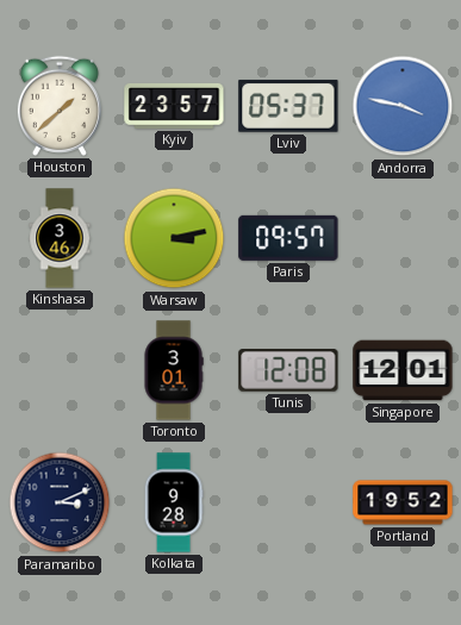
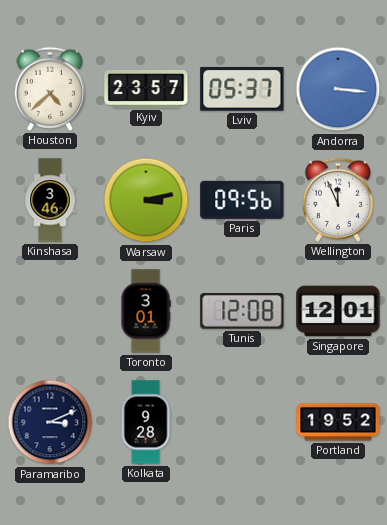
Houston: 1:38 -> 4:38 (50, 89)
Andorra: 3:47 -> 3:16 (338, 89)
Paris: 09:57 -> 09:56 (242, 200)
Wellington: none -> 11:56 (338, 200)
